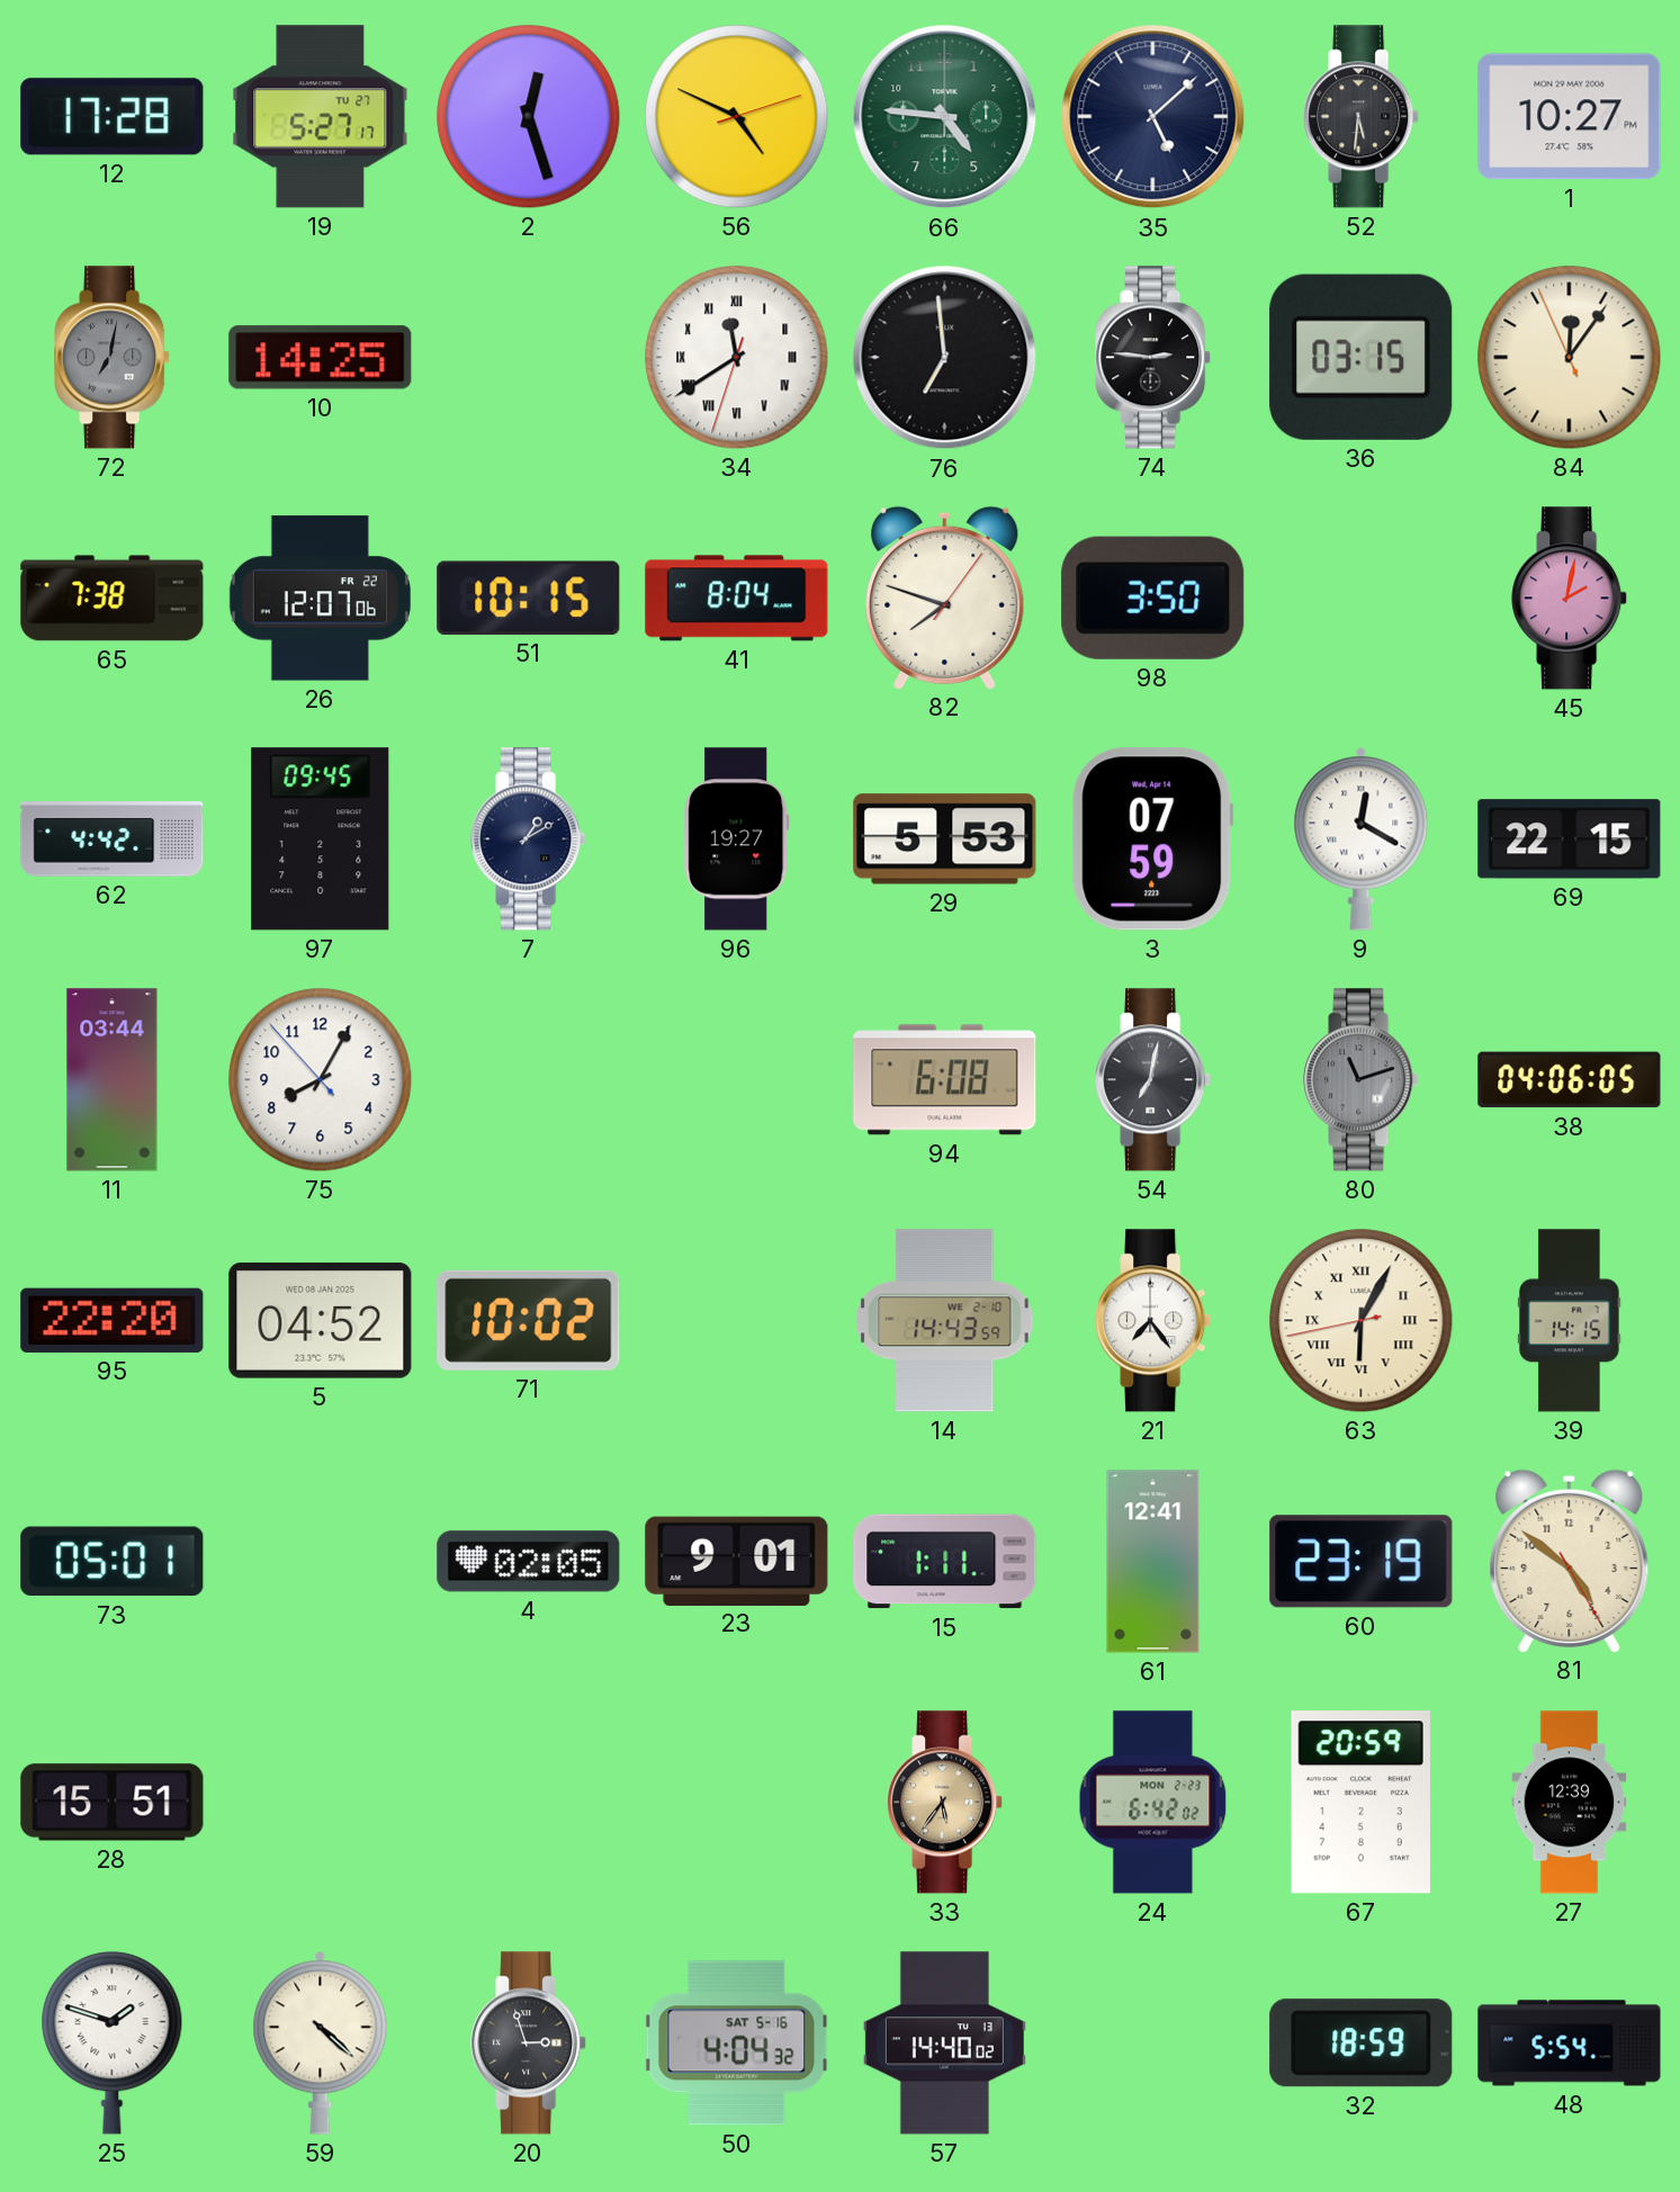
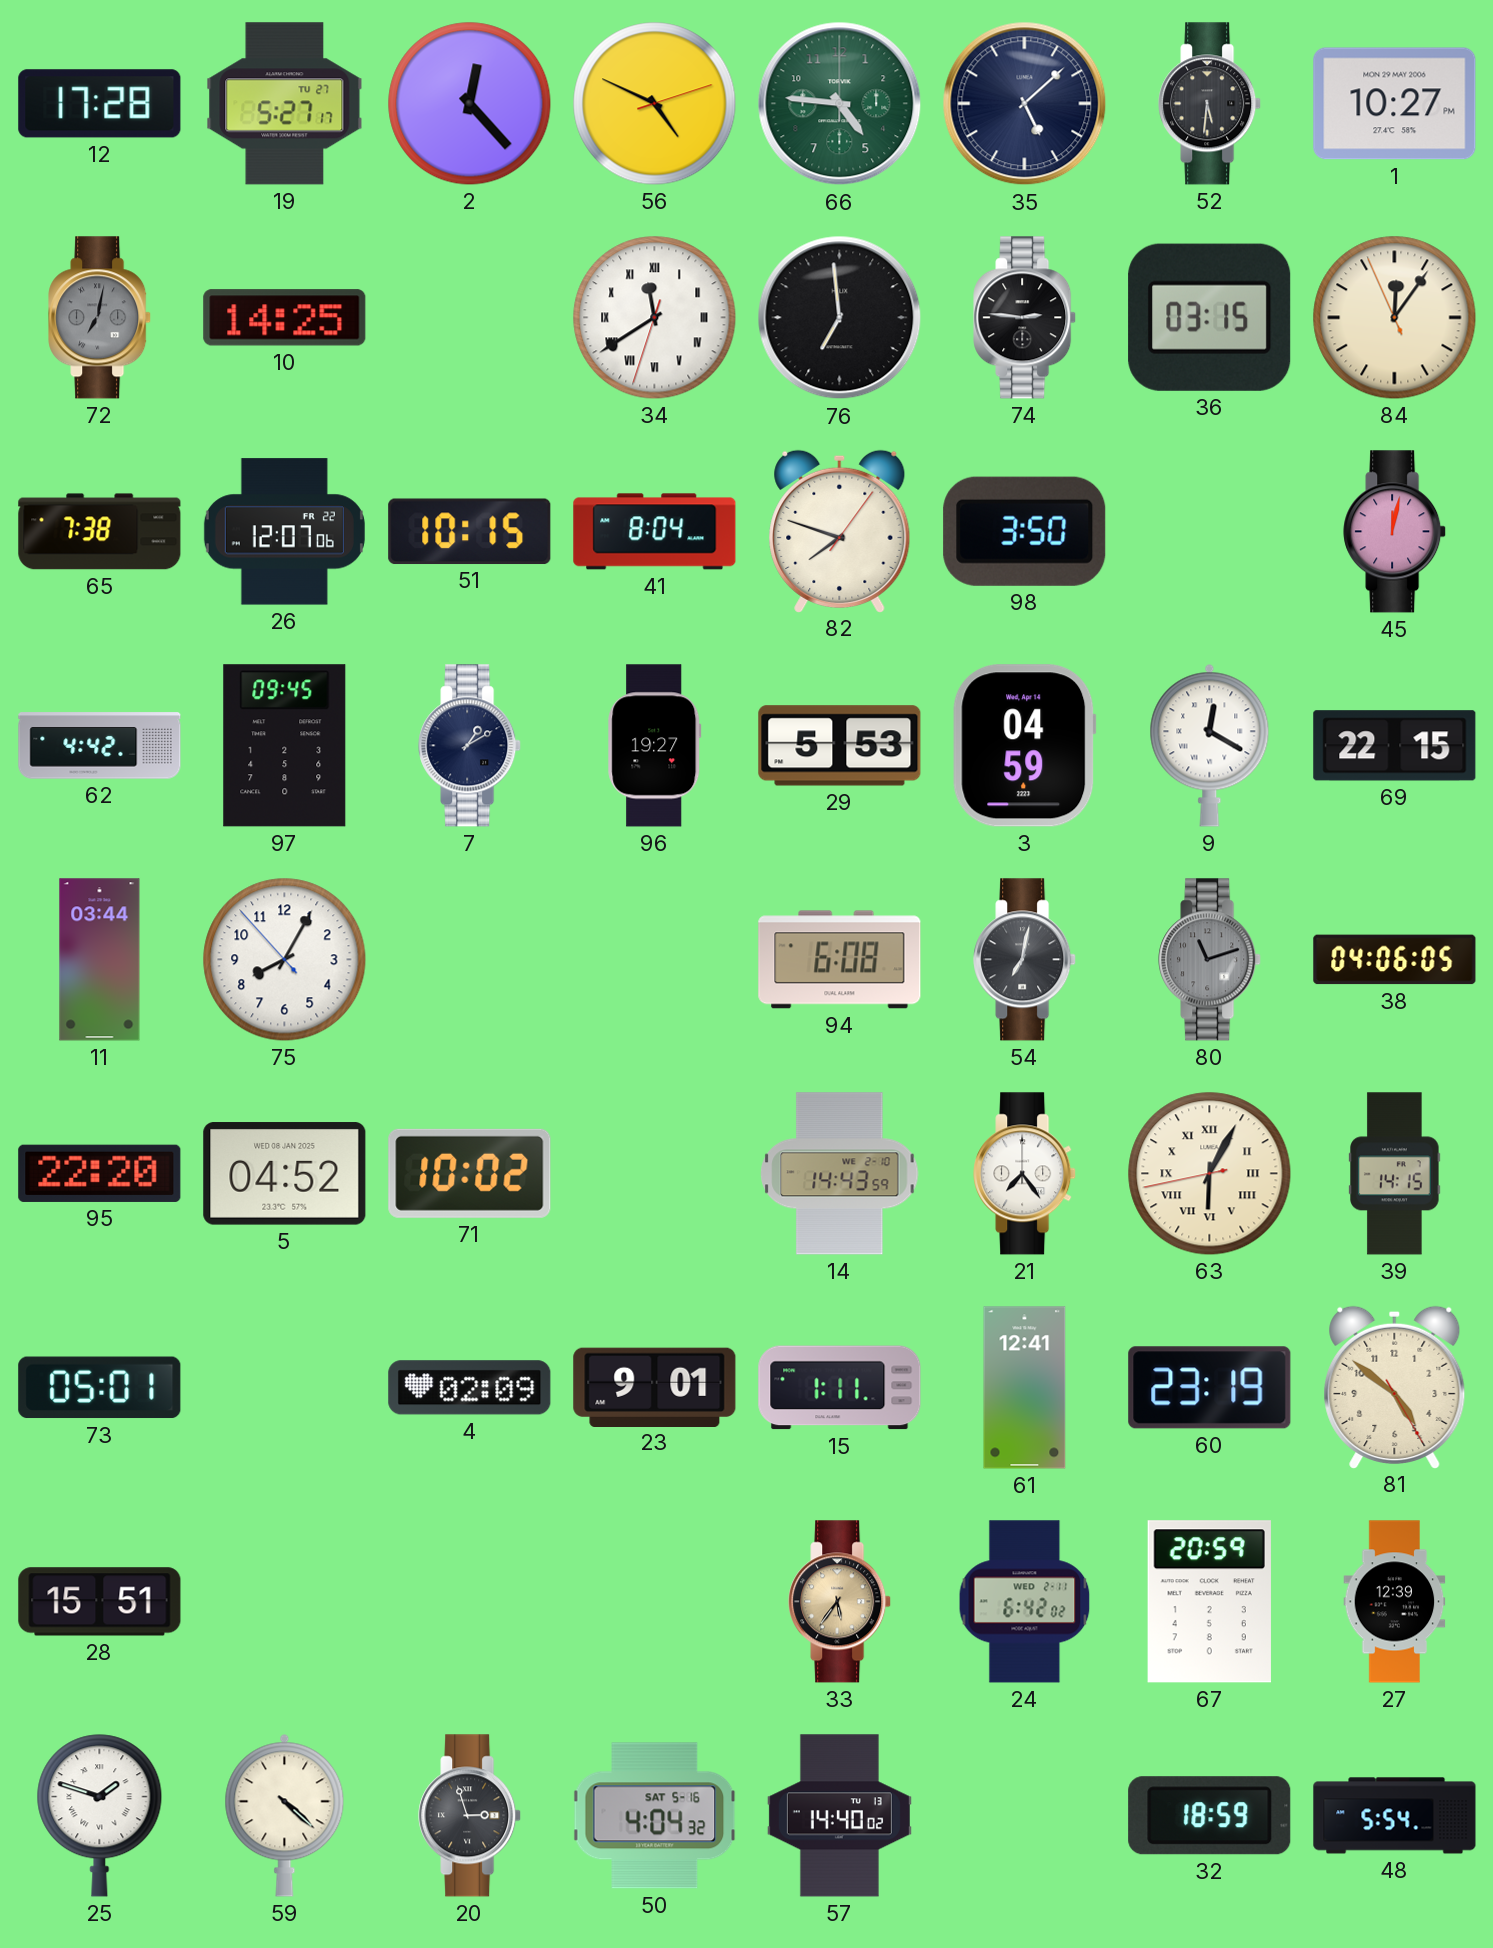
2: 12:27 -> 12:23 (470, 104)
45: 2:02 -> 12:02 (1395, 532)
3: 07:59 -> 04:59 (1025, 746)
4: 02:05 -> 02:09 (470, 1388)
24 date: MON 2-23 -> WED 2-11 (1025, 1602)
